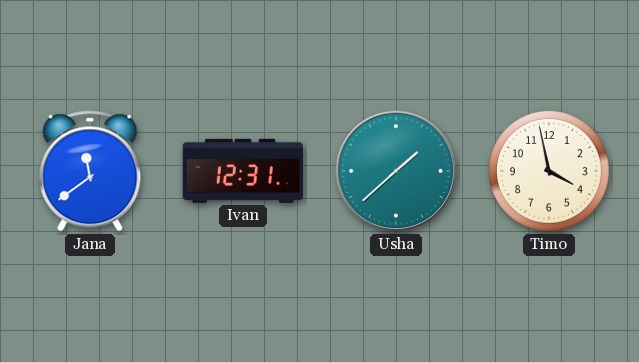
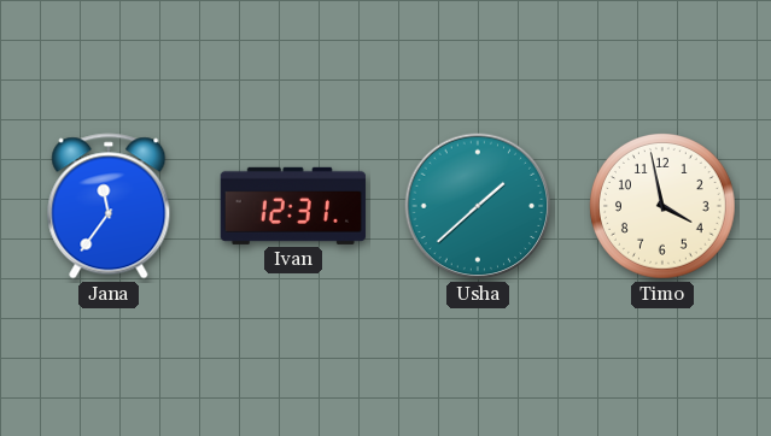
Jana: 11:39 -> 11:36 (109, 206)
